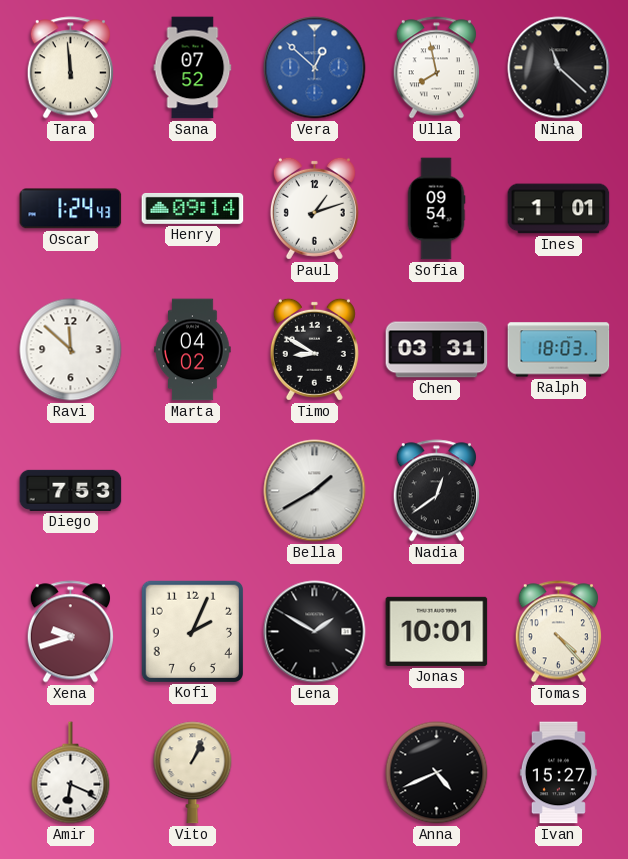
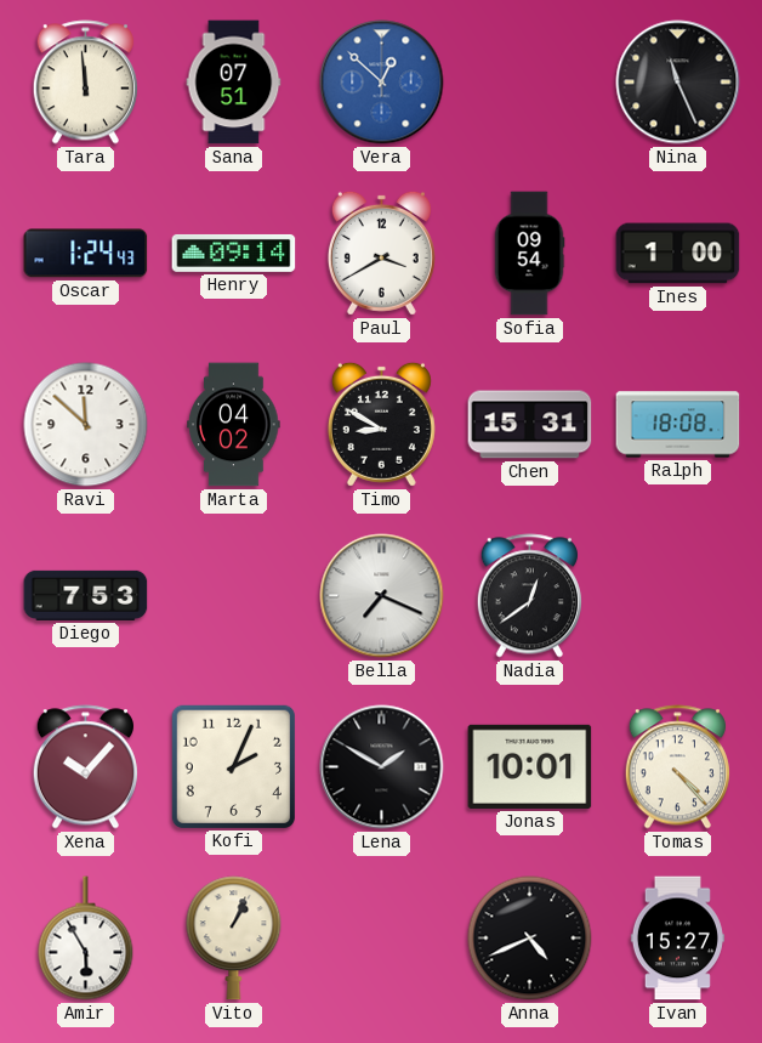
Sana: 07:52 -> 07:51 (234, 83)
Ulla: 7:58 -> none (436, 68)
Nina: 11:22 -> 11:26 (678, 83)
Paul: 1:12 -> 3:40 (381, 253)
Ines: 1:01 -> 1:00 (678, 254)
Chen: 03:31 -> 15:31 (530, 425)
Ralph: 18:03 -> 18:08 (678, 425)
Bella: 1:40 -> 7:19 (382, 596)
Xena: 9:42 -> 10:07 (85, 767)
Amir: 6:19 -> 5:55 (86, 939)
